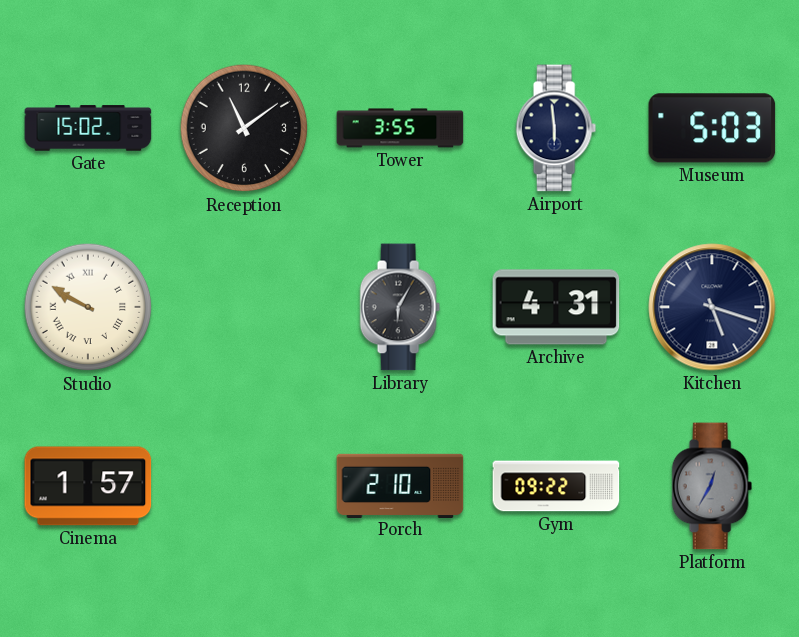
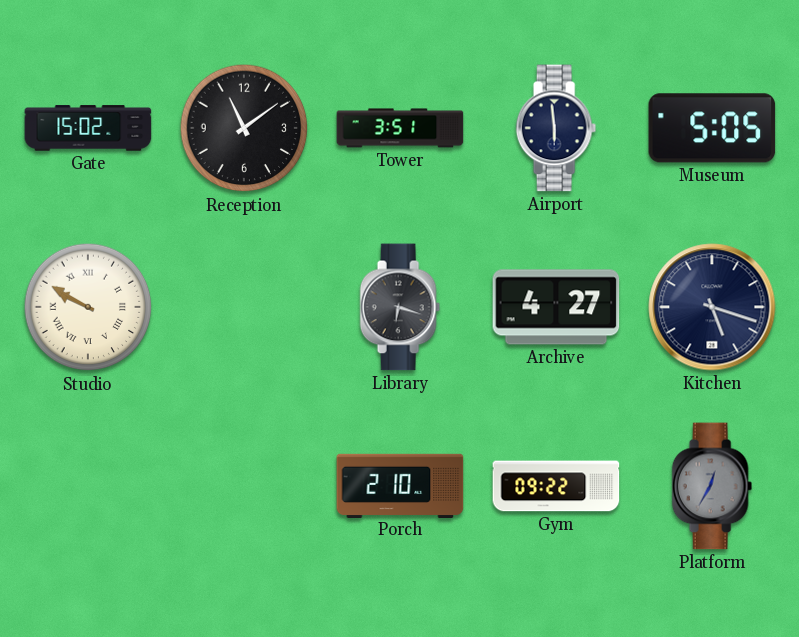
Tower: 3:55 -> 3:51 (400, 128)
Museum: 5:03 -> 5:05 (712, 128)
Library: 6:05 -> 6:18 (400, 307)
Archive: 4:31 -> 4:27 (556, 307)
Cinema: 1:57 -> none (88, 486)
